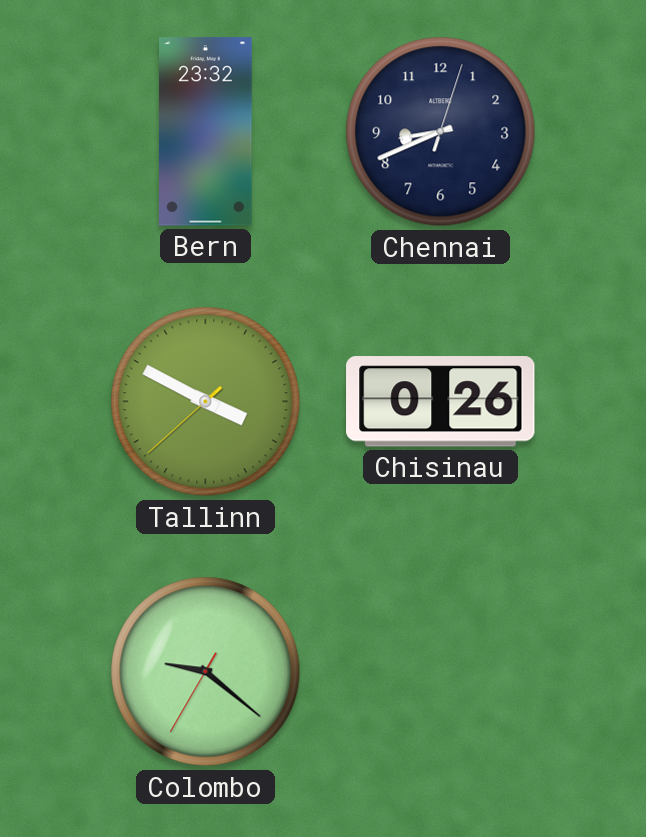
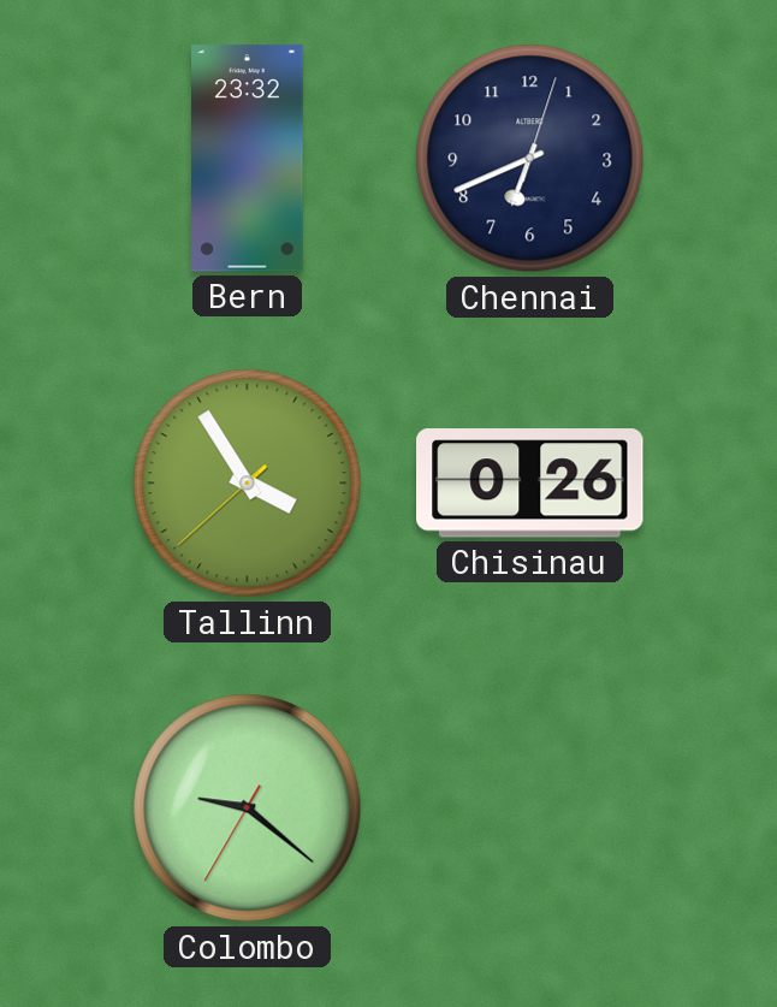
Chennai: 8:41 -> 6:41 (530, 159)
Tallinn: 3:49 -> 3:54 (248, 484)
